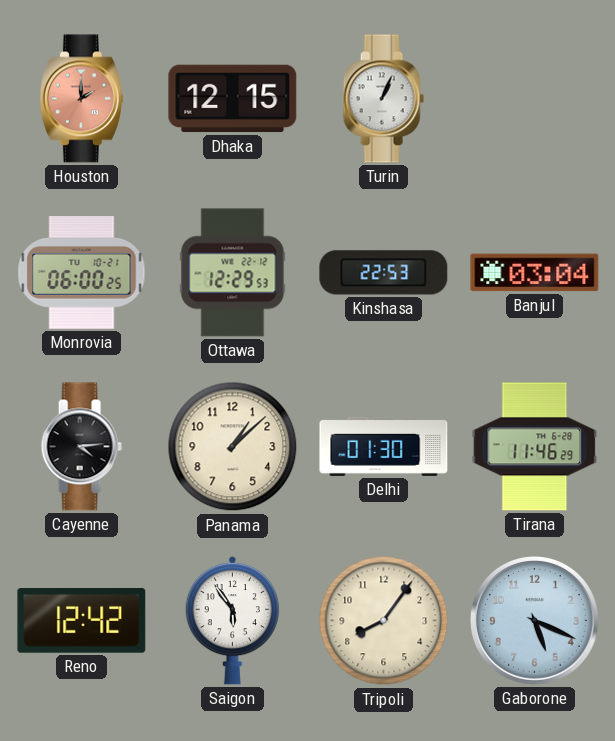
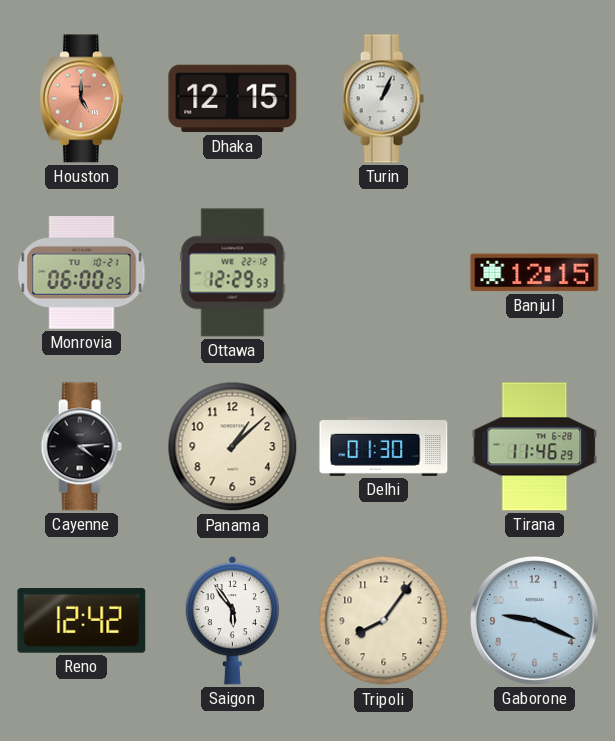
Houston: 2:00 -> 5:00 (81, 99)
Kinshasa: 22:53 -> none (384, 273)
Banjul: 03:04 -> 12:15 (535, 273)
Gaborone: 5:19 -> 9:19 (535, 621)
